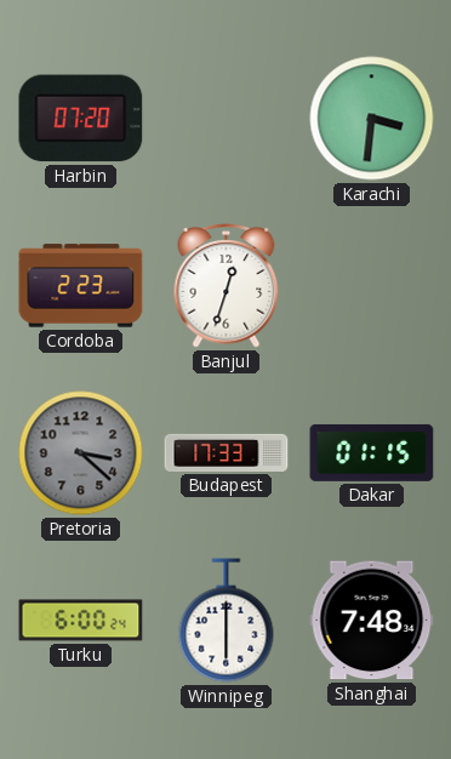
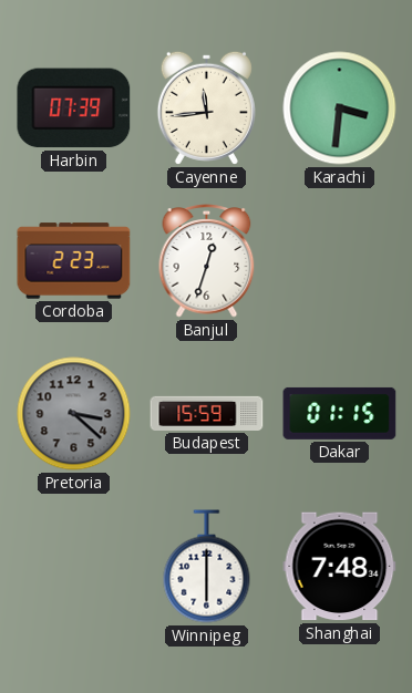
Harbin: 07:20 -> 07:39 (74, 108)
Cayenne: none -> 11:44 (206, 107)
Budapest: 17:33 -> 15:59 (207, 413)
Turku: 6:00 -> none (81, 621)
